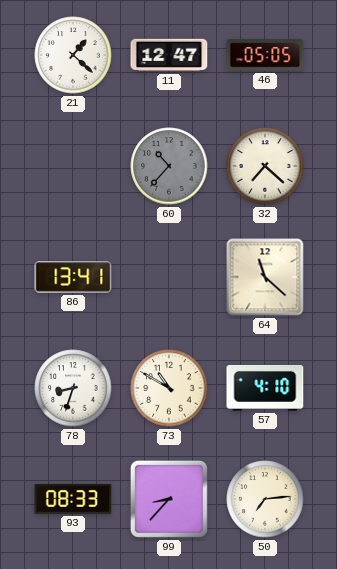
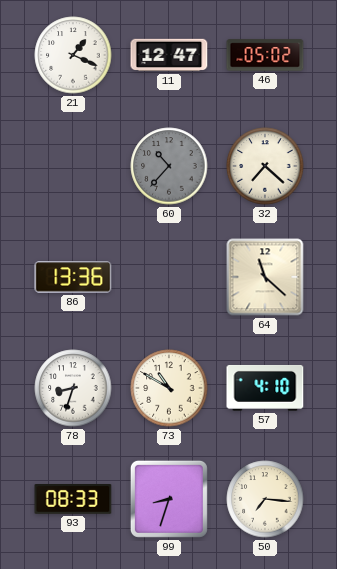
21: 1:22 -> 1:19 (73, 55)
46: 05:05 -> 05:02 (265, 55)
86: 13:41 -> 13:36 (73, 277)
99: 8:37 -> 8:33 (169, 499)
50: 7:14 -> 7:16 (265, 499)
